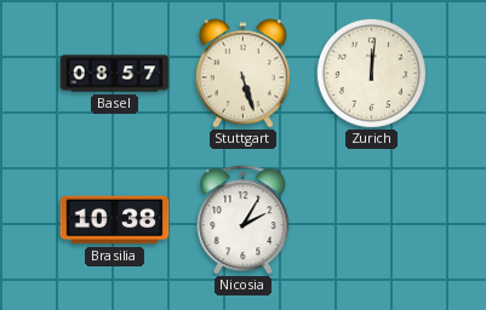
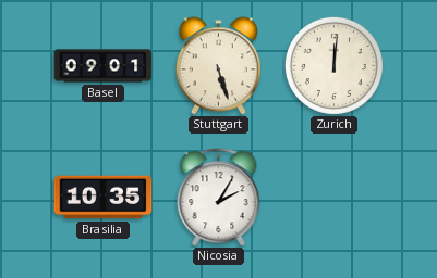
Basel: 08:57 -> 09:01 (104, 66)
Brasilia: 10:38 -> 10:35 (104, 198)
